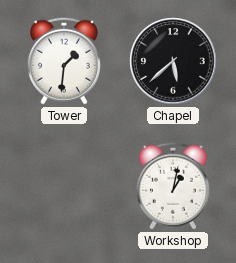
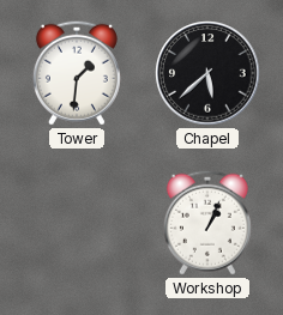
Workshop: 1:02 -> 1:04 (207, 223)
